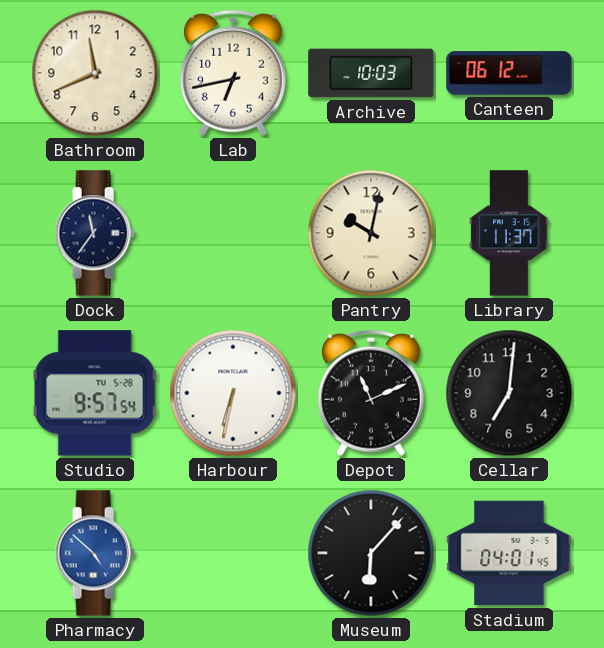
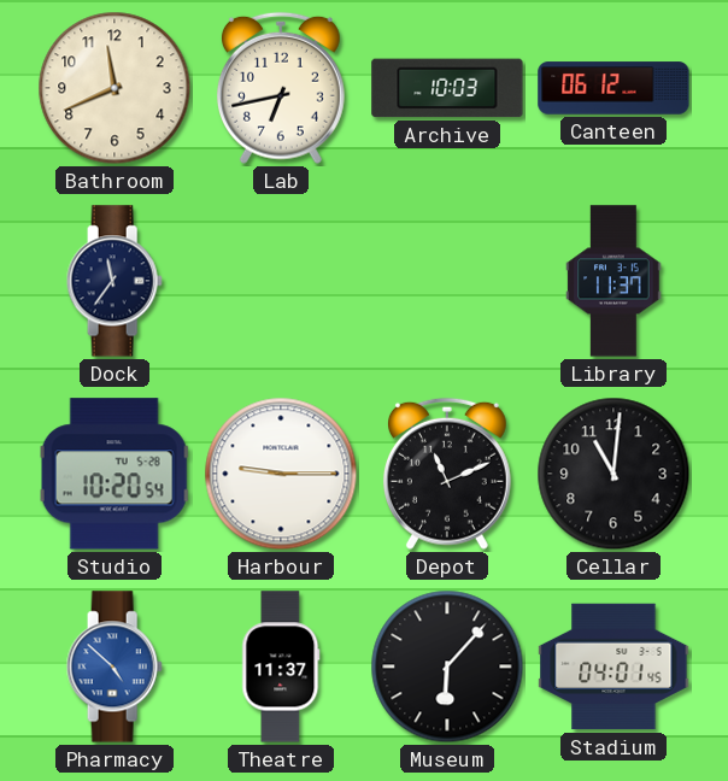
Pantry: 10:02 -> none (371, 233)
Studio: 9:57 -> 10:20 (115, 474)
Harbour: 6:32 -> 9:15 (281, 474)
Cellar: 7:01 -> 11:01 (613, 474)
Theatre: none -> 11:37 (281, 667)
